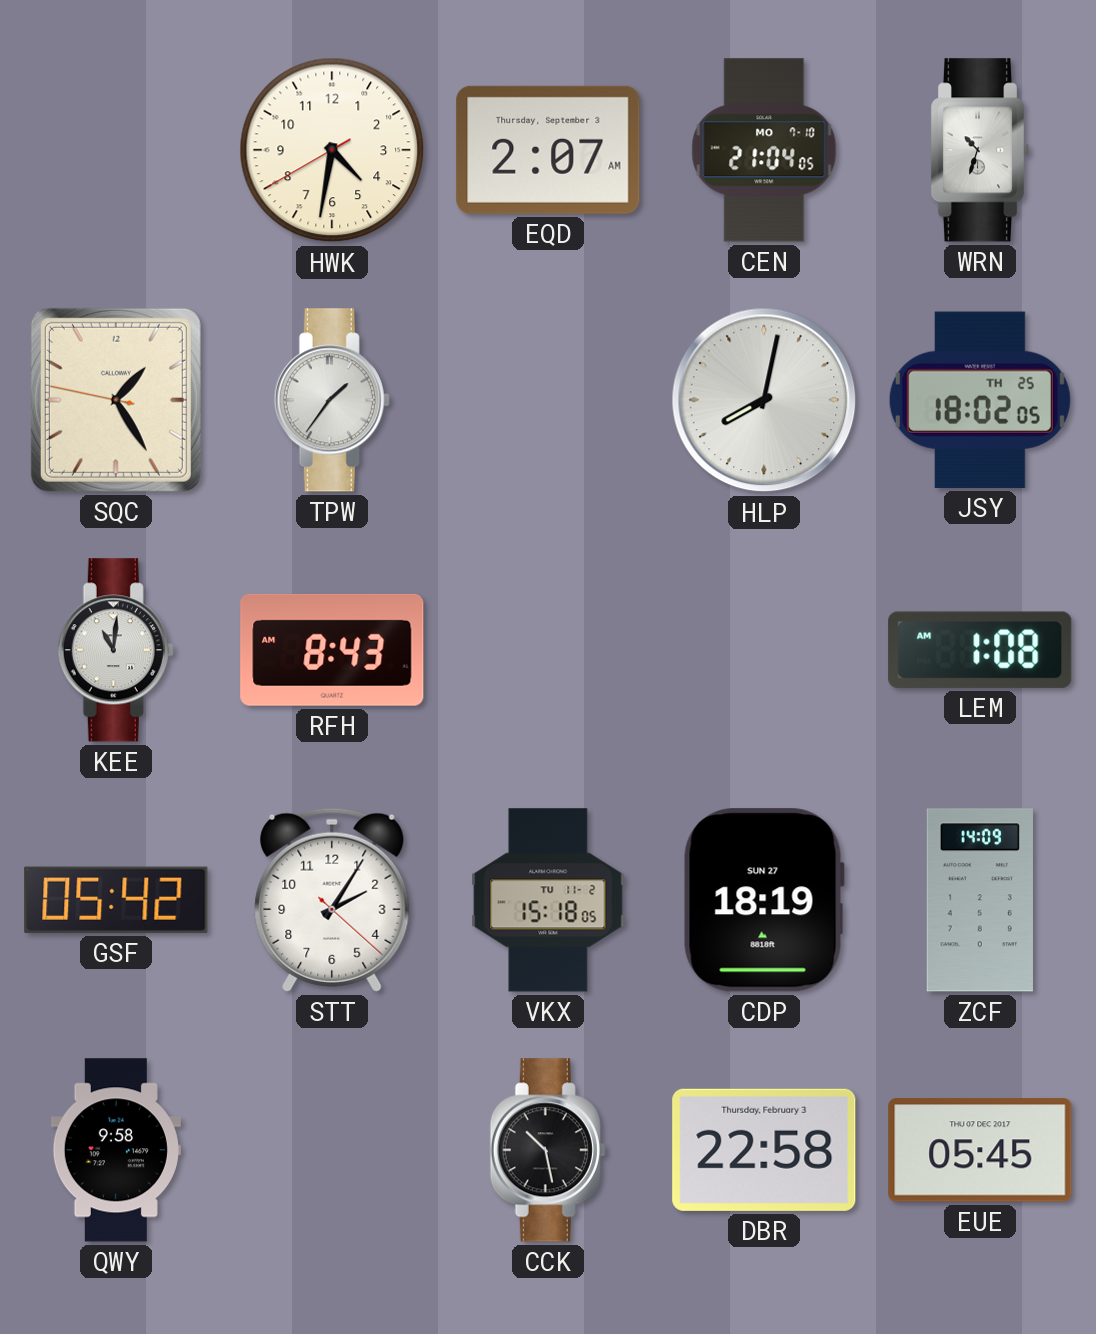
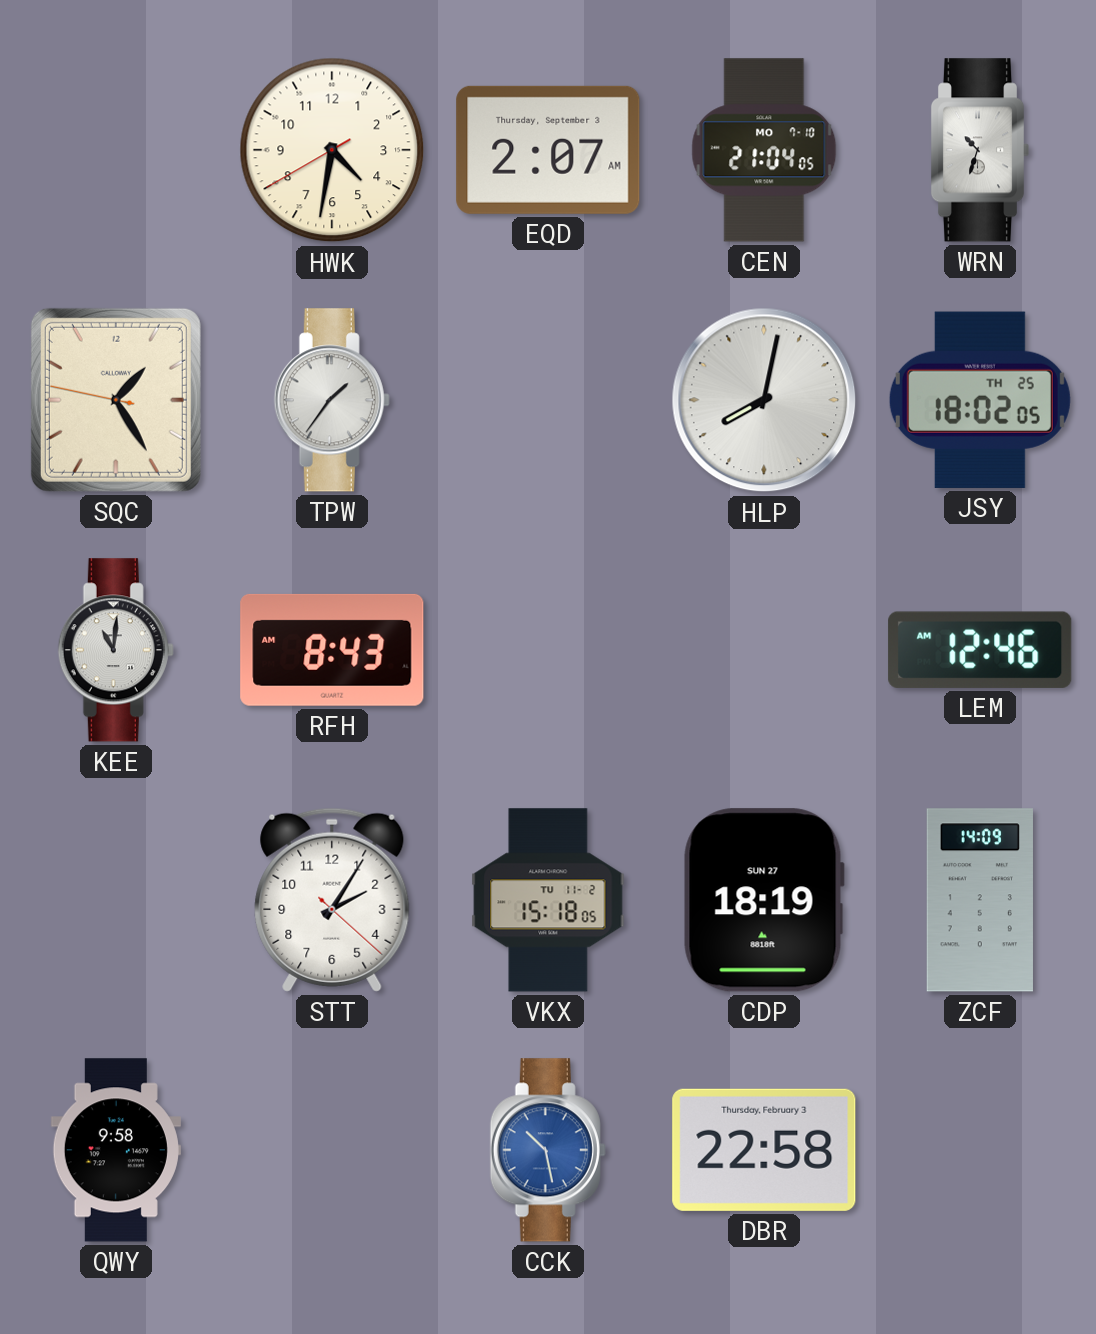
LEM: 1:08 -> 12:46 (980, 650)
GSF: 05:42 -> none (116, 900)
CCK dial: black -> blue (548, 1150)
EUE: 05:45 -> none (980, 1150)
